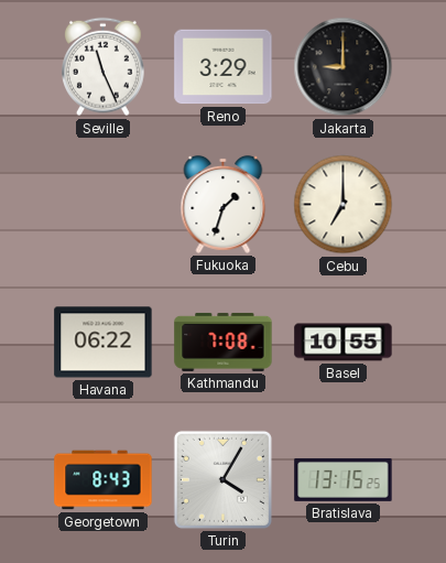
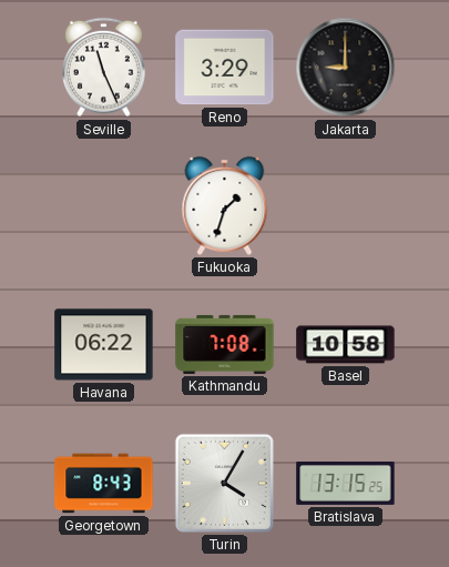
Cebu: 7:00 -> none (344, 205)
Basel: 10:55 -> 10:58 (346, 345)
